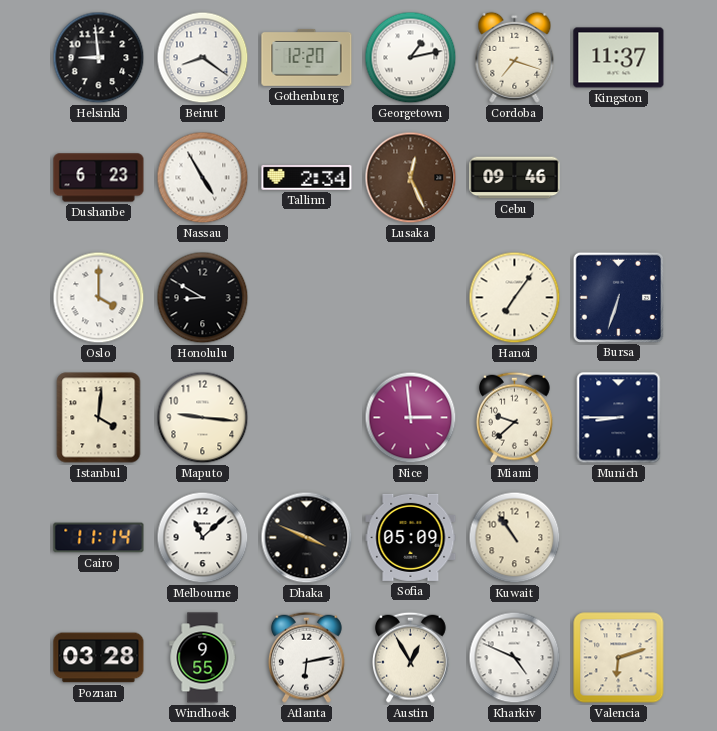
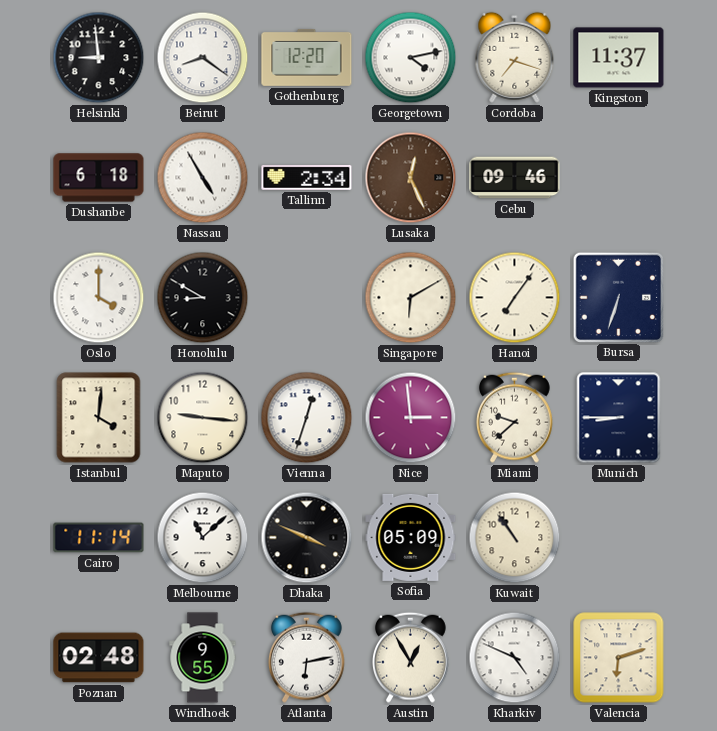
Georgetown: 1:13 -> 4:13 (411, 58)
Dushanbe: 6:23 -> 6:18 (99, 178)
Singapore: none -> 6:10 (411, 298)
Vienna: none -> 12:33 (307, 418)
Poznan: 03:28 -> 02:48 (99, 658)
